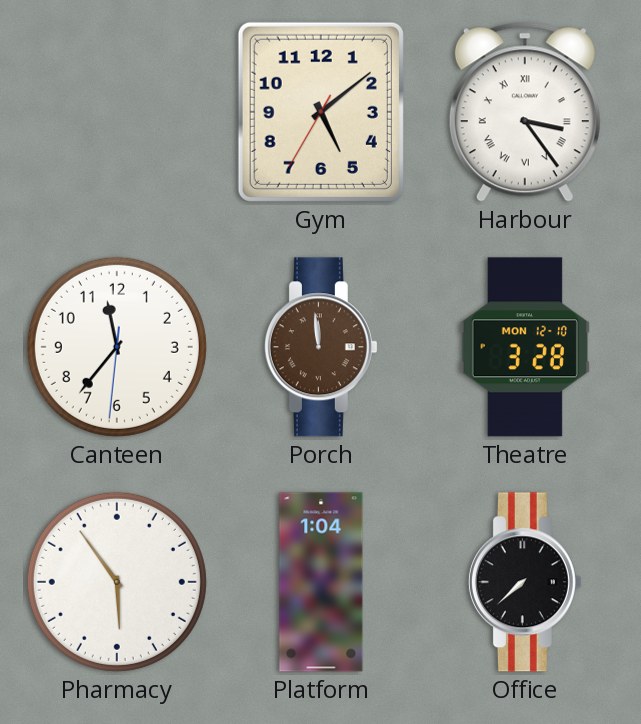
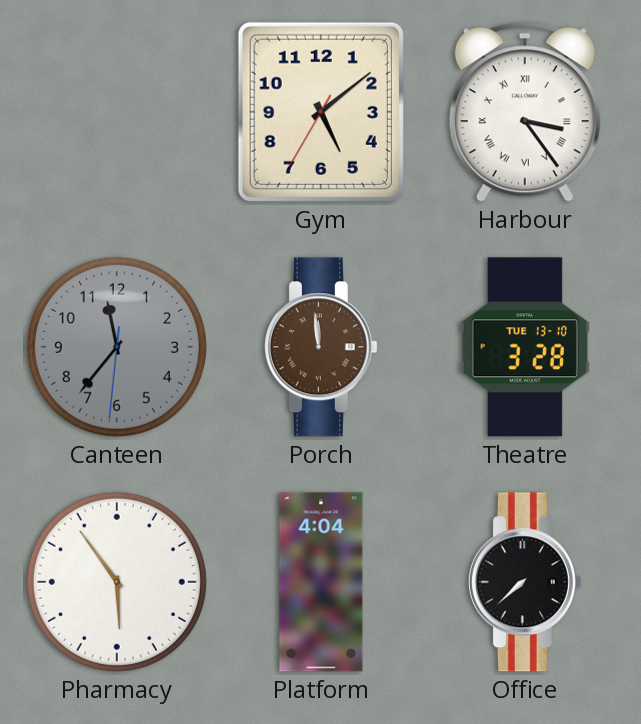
Canteen dial: white -> grey (117, 347)
Theatre date: MON 12-10 -> TUE 13-10 (525, 347)
Platform: 1:04 -> 4:04 (321, 582)
